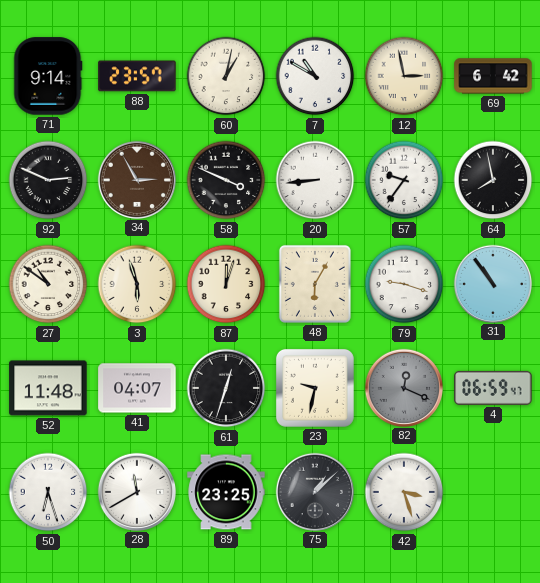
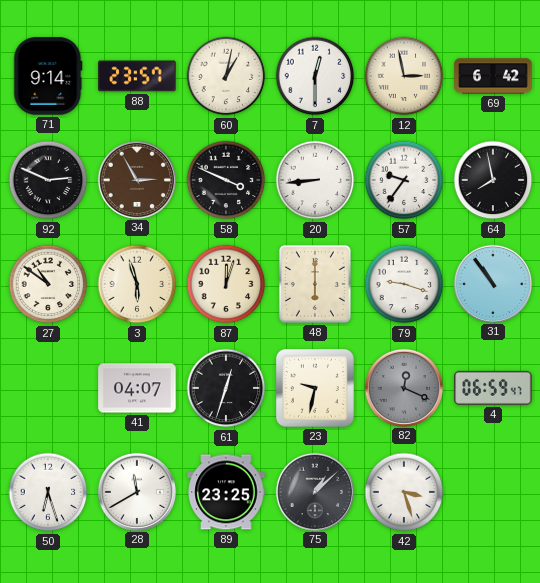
7: 10:50 -> 12:30 (315, 76)
48: 6:05 -> 6:00 (315, 284)
52: 11:48 -> none (48, 388)
